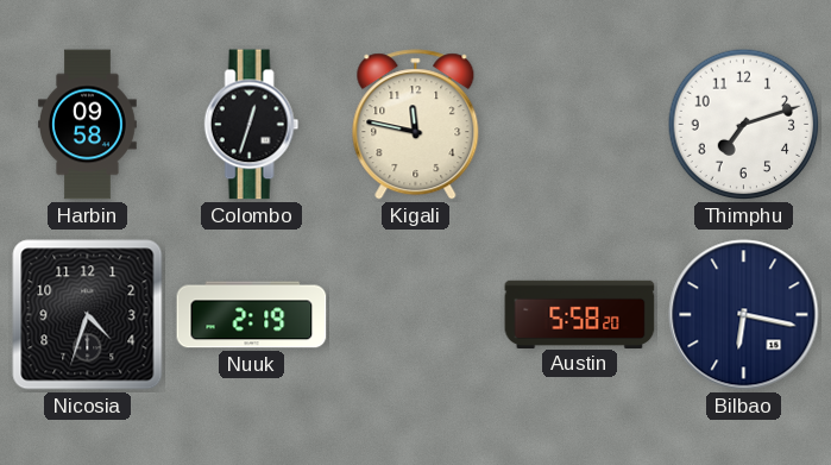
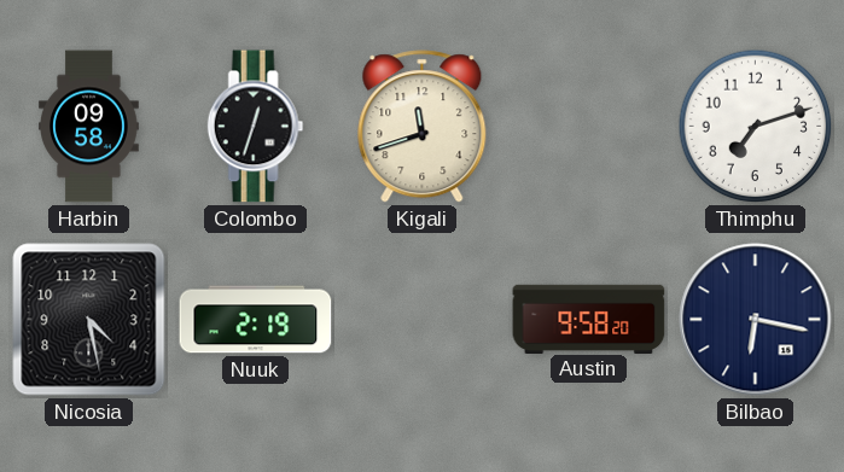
Kigali: 11:47 -> 11:42 (423, 127)
Nicosia: 4:33 -> 4:28 (89, 320)
Austin: 5:58 -> 9:58 (589, 319)
